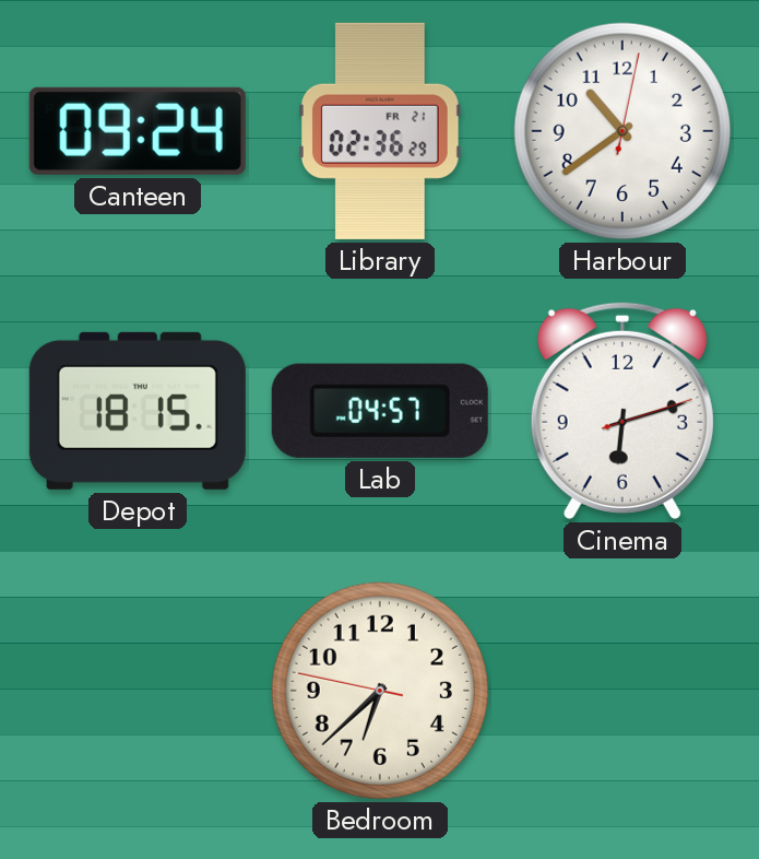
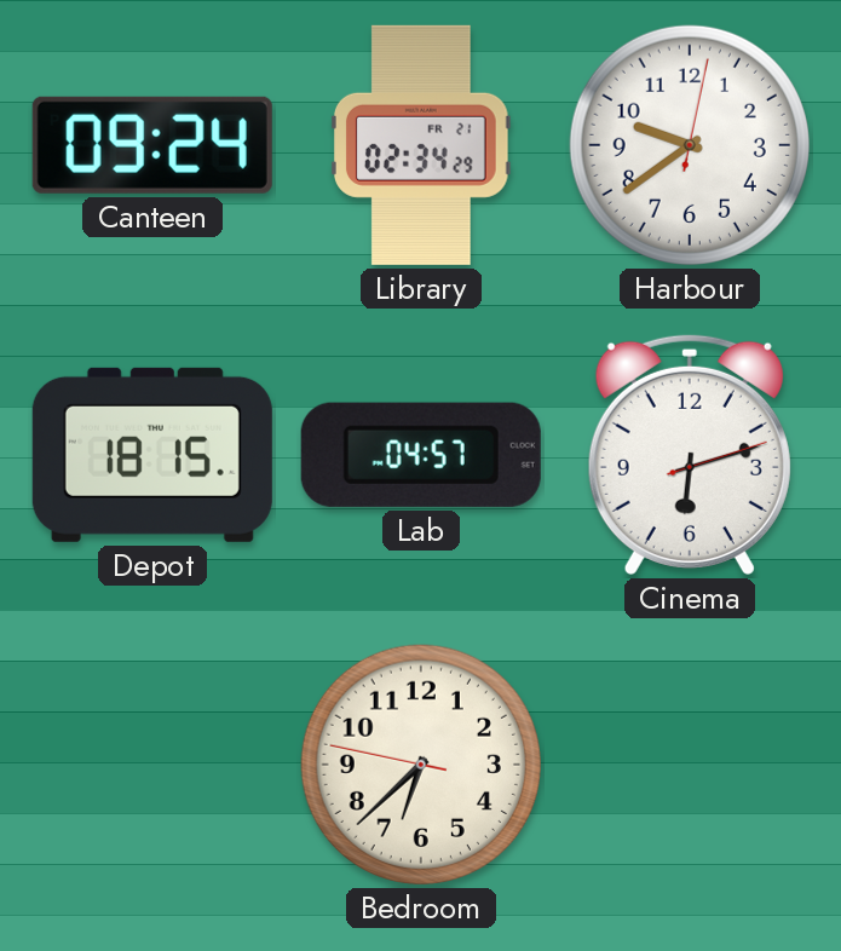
Library: 02:36 -> 02:34 (422, 145)
Harbour: 10:39 -> 9:39 (690, 145)
